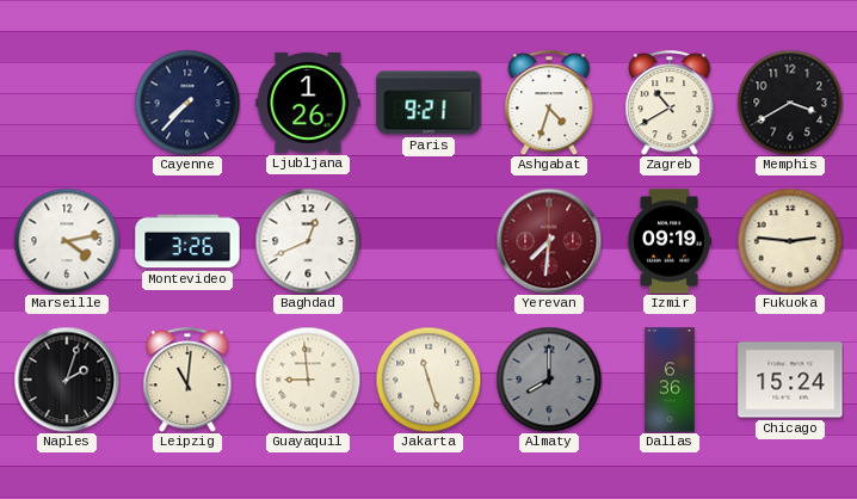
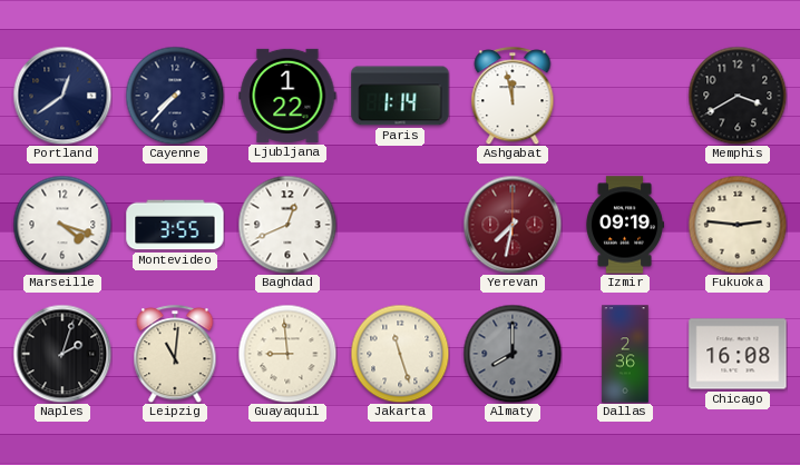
Portland: none -> 12:39 (62, 96)
Ljubljana: 1:26 -> 1:22 (287, 96)
Paris: 9:21 -> 1:14 (400, 96)
Ashgabat: 4:33 -> 11:58 (513, 96)
Zagreb: 10:40 -> none (670, 103)
Marseille: 4:13 -> 4:18 (62, 225)
Montevideo: 3:26 -> 3:55 (175, 225)
Yerevan: 7:31 -> 7:32 (513, 225)
Dallas: 6:36 -> 2:36 (625, 354)
Chicago: 15:24 -> 16:08 (738, 354)
